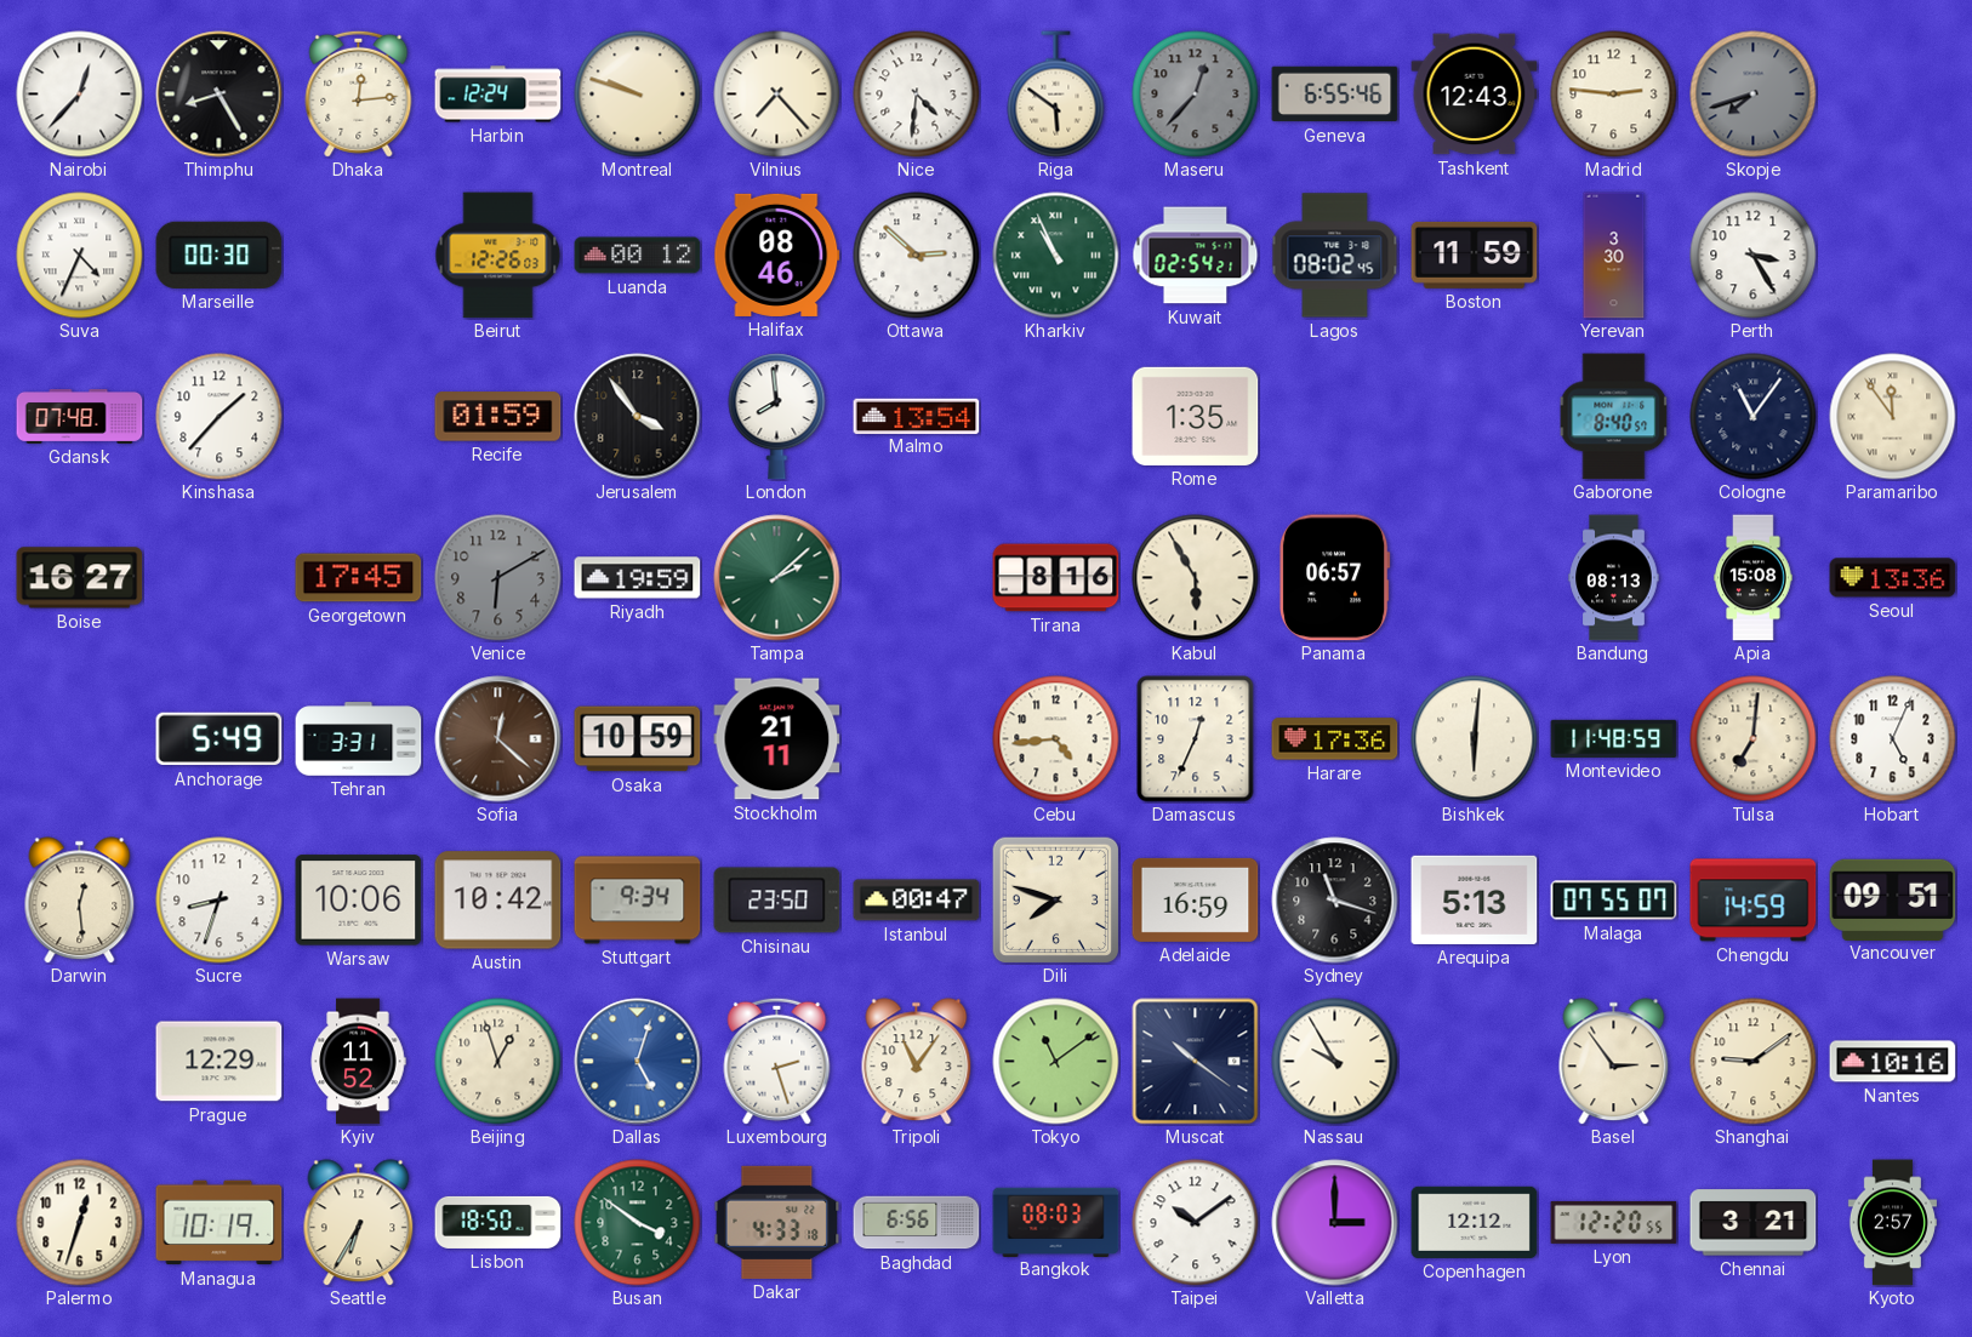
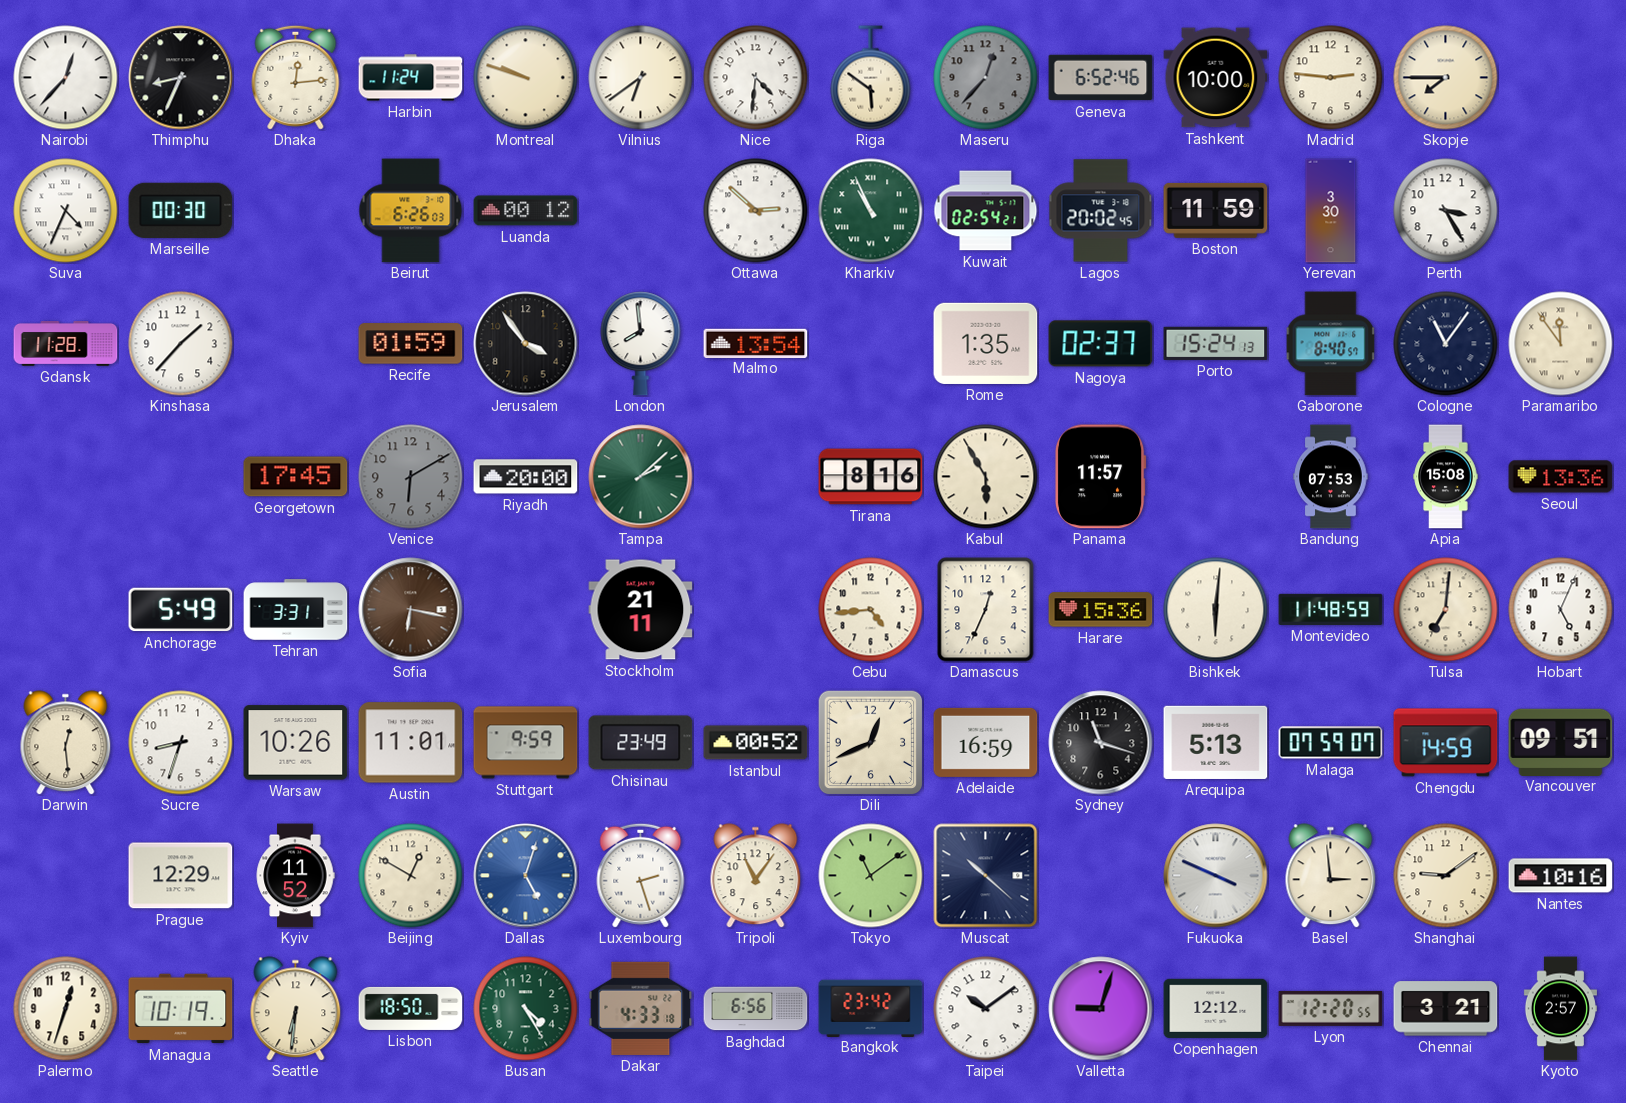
Thimphu: 8:25 -> 8:34 (181, 78)
Harbin: 12:24 -> 11:24 (411, 78)
Vilnius: 7:23 -> 6:39 (641, 78)
Geneva: 6:55 -> 6:52 (1101, 78)
Tashkent: 12:43 -> 10:00 (1216, 78)
Skopje: 7:42 -> 7:45 (1446, 78)
Skopje dial: grey -> cream (1446, 78)
Beirut: 12:26 -> 6:26 (411, 211)
Halifax: 08:46 -> none (777, 255)
Lagos: 08:02 -> 20:02 (1101, 211)
Gdansk: 07:48 -> 11:28 (66, 344)
Nagoya: none -> 02:37 (1101, 344)
Porto: none -> 15:24 (1216, 343)
Boise: 16:27 -> none (80, 578)
Riyadh: 19:59 -> 20:00 (526, 477)
Panama: 06:57 -> 11:57 (1100, 477)
Bandung: 08:13 -> 07:53 (1331, 477)
Sofia: 12:22 -> 6:17 (411, 610)
Osaka: 10:59 -> none (638, 739)
Harare: 17:36 -> 15:36 (1101, 610)
Warsaw: 10:06 -> 10:26 (296, 743)
Austin: 10:42 -> 11:01 (411, 743)
Stuttgart: 9:34 -> 9:59 (526, 743)
Chisinau: 23:50 -> 23:49 (641, 743)
Istanbul: 00:47 -> 00:52 (756, 743)
Dili: 7:48 -> 12:41 (870, 742)
Malaga: 07:55 -> 07:59 (1331, 743)
Beijing: 12:57 -> 12:50 (411, 876)
Muscat: 10:21 -> 10:22 (986, 876)
Nassau: 9:55 -> none (1335, 1062)
Fukuoka: none -> 3:49 (1216, 876)
Basel: 2:54 -> 2:59 (1331, 876)
Seattle: 6:35 -> 6:31 (296, 1009)
Busan: 3:51 -> 4:25 (526, 1009)
Bangkok: 08:03 -> 23:42 (871, 1008)
Valletta: 3:00 -> 9:03 (1101, 1009)
